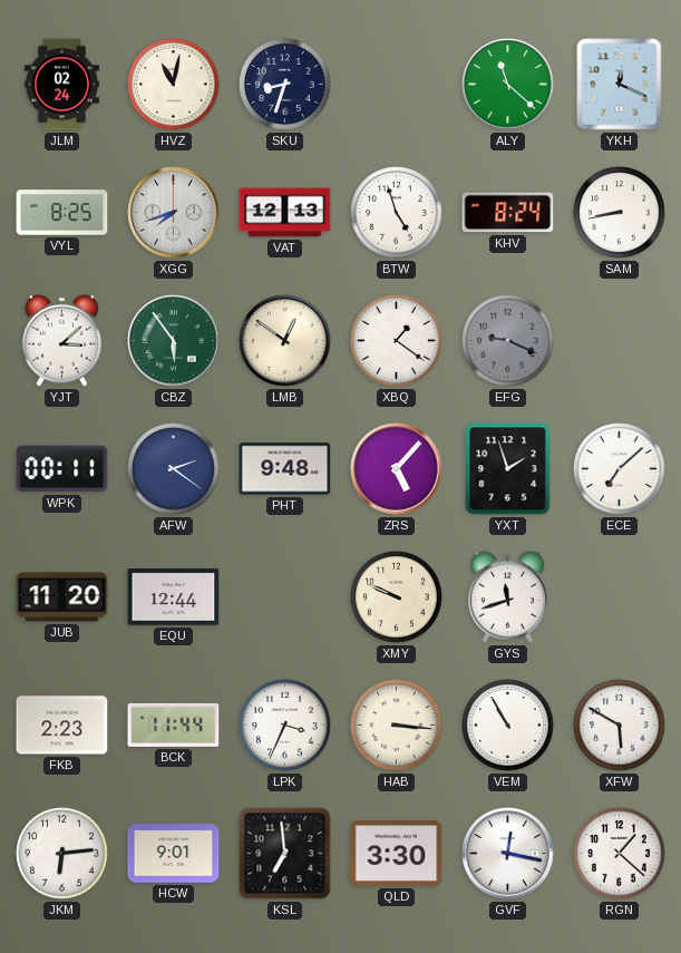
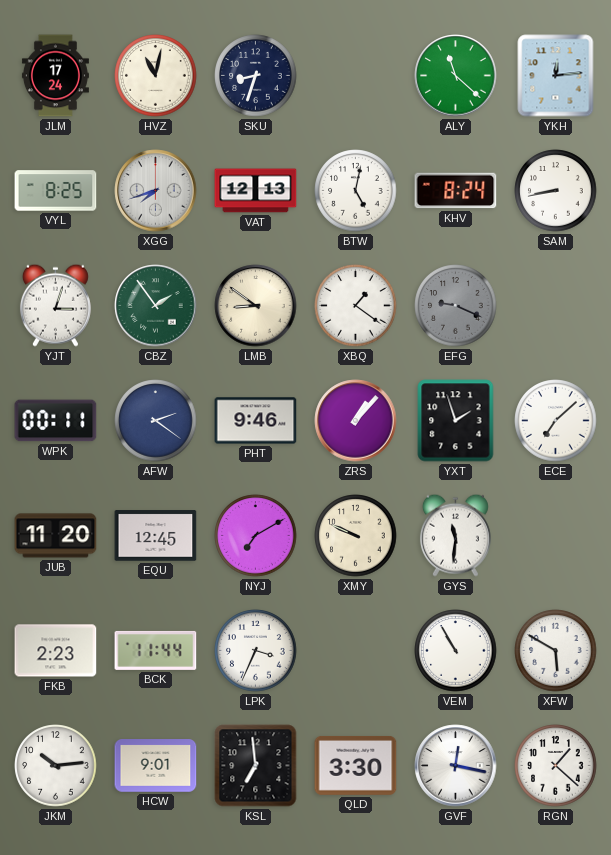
JLM: 02:24 -> 17:24 (55, 76)
YKH: 12:19 -> 12:14 (556, 76)
BTW: 4:57 -> 5:02 (356, 191)
YJT: 3:08 -> 3:03 (55, 305)
CBZ: 5:54 -> 1:54 (156, 306)
LMB: 12:51 -> 8:51 (256, 306)
PHT: 9:48 -> 9:46 (256, 421)
ZRS: 5:07 -> 1:07 (356, 421)
EQU: 12:44 -> 12:45 (156, 536)
NYJ: none -> 7:10 (256, 536)
GYS: 11:42 -> 11:31 (455, 535)
HAB: 3:16 -> none (397, 726)
JKM: 6:14 -> 10:14 (56, 766)
